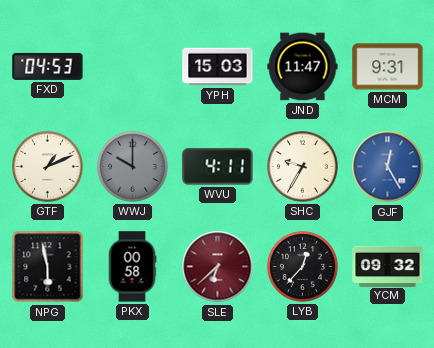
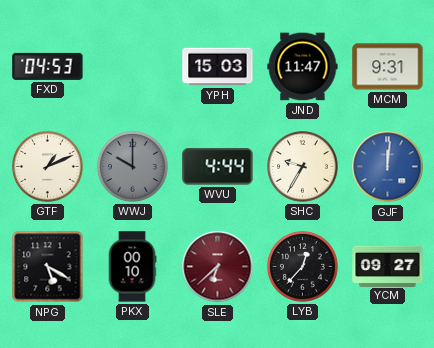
WVU: 4:11 -> 4:44 (218, 167)
GJF: 12:25 -> 12:01 (388, 167)
NPG: 5:58 -> 5:20 (48, 267)
PKX: 00:58 -> 00:10 (132, 267)
YCM: 09:32 -> 09:27 (388, 266)
